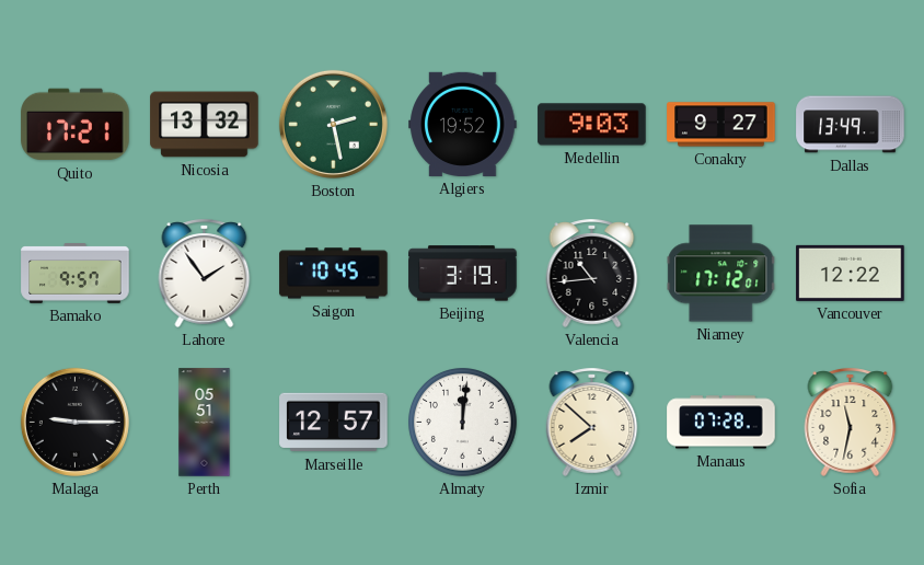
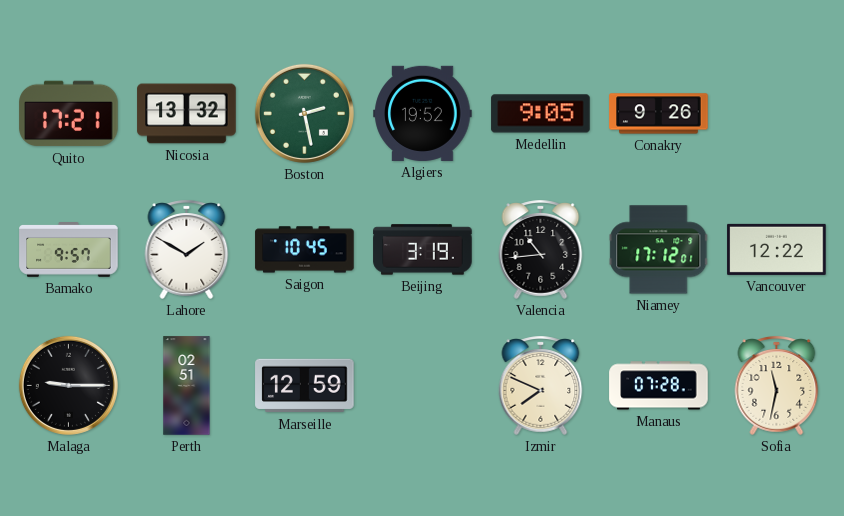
Medellin: 9:03 -> 9:05 (541, 114)
Conakry: 9:27 -> 9:26 (659, 114)
Dallas: 13:49 -> none (851, 125)
Lahore: 1:54 -> 1:50 (187, 249)
Perth: 05:51 -> 02:51 (187, 386)
Marseille: 12:57 -> 12:59 (305, 386)
Almaty: 12:01 -> none (463, 423)
Izmir: 7:52 -> 7:49 (541, 385)
